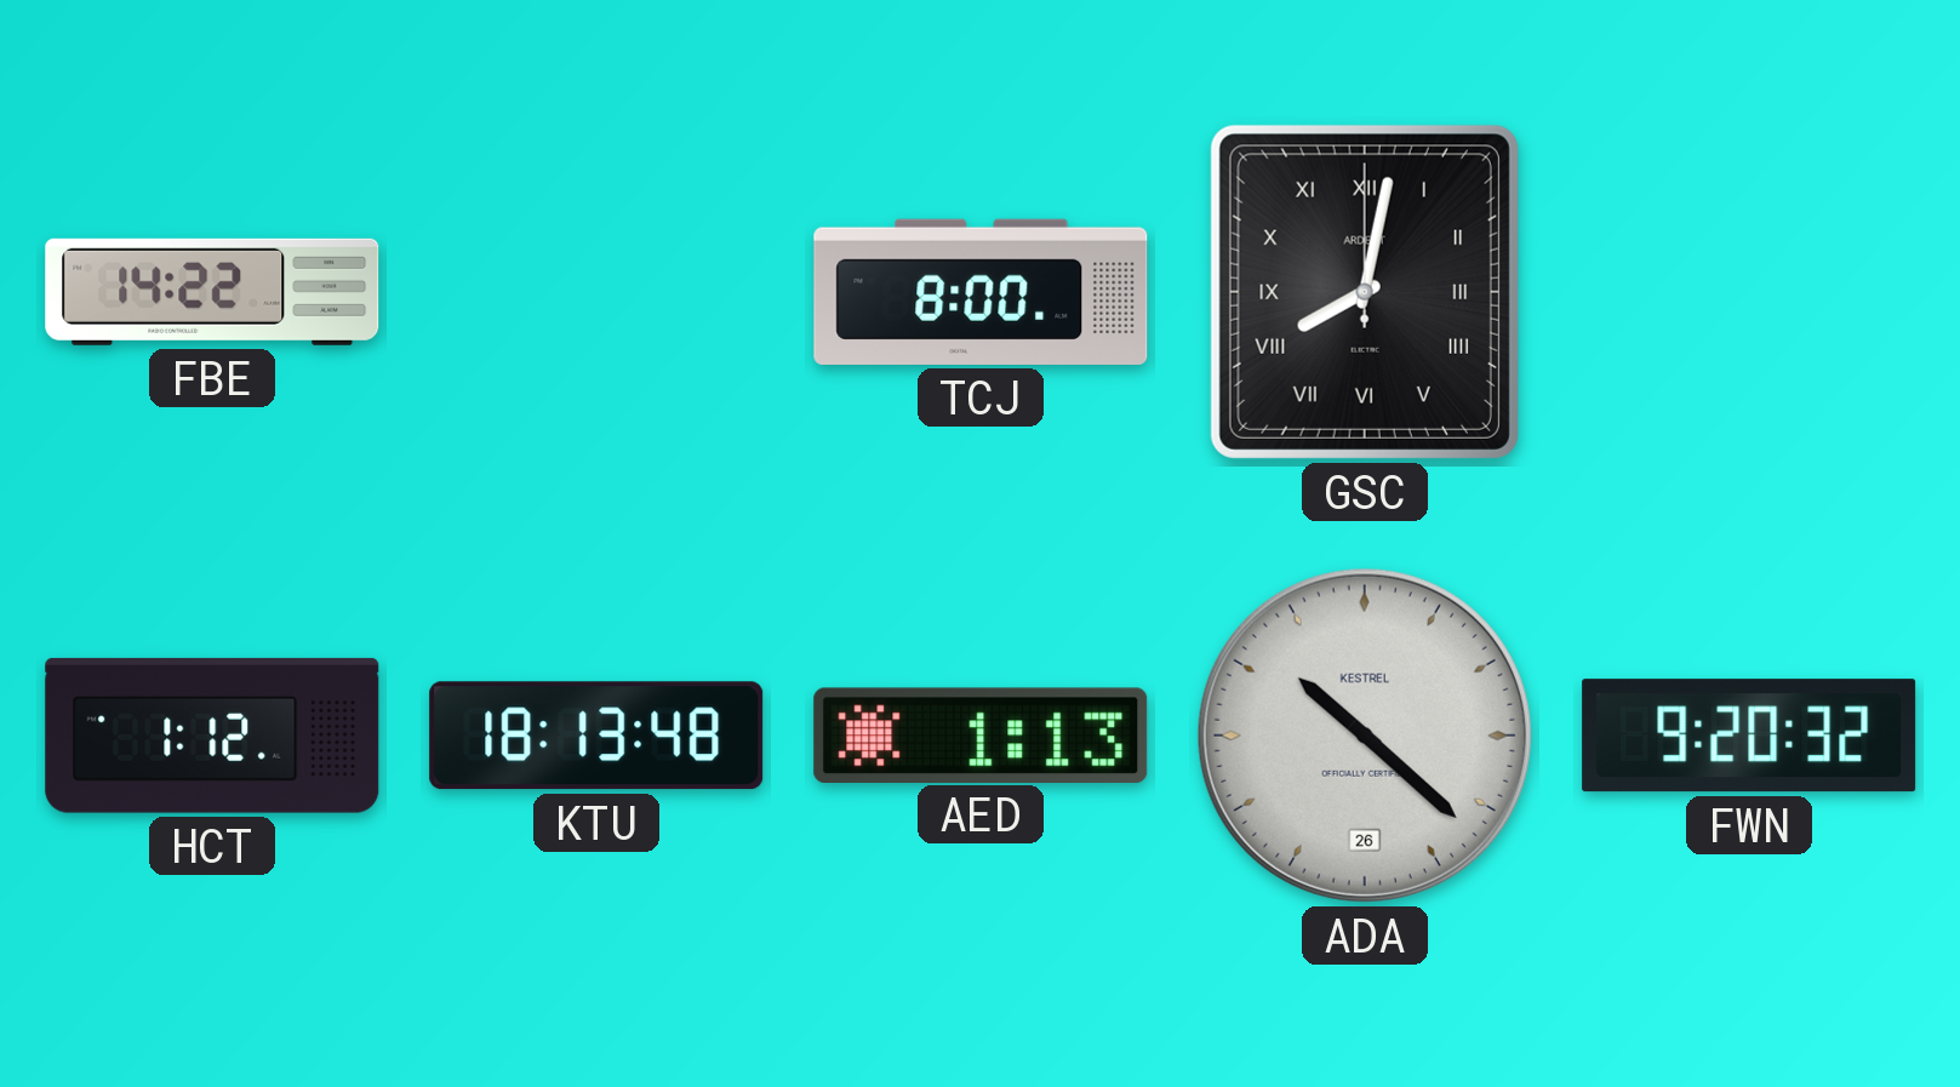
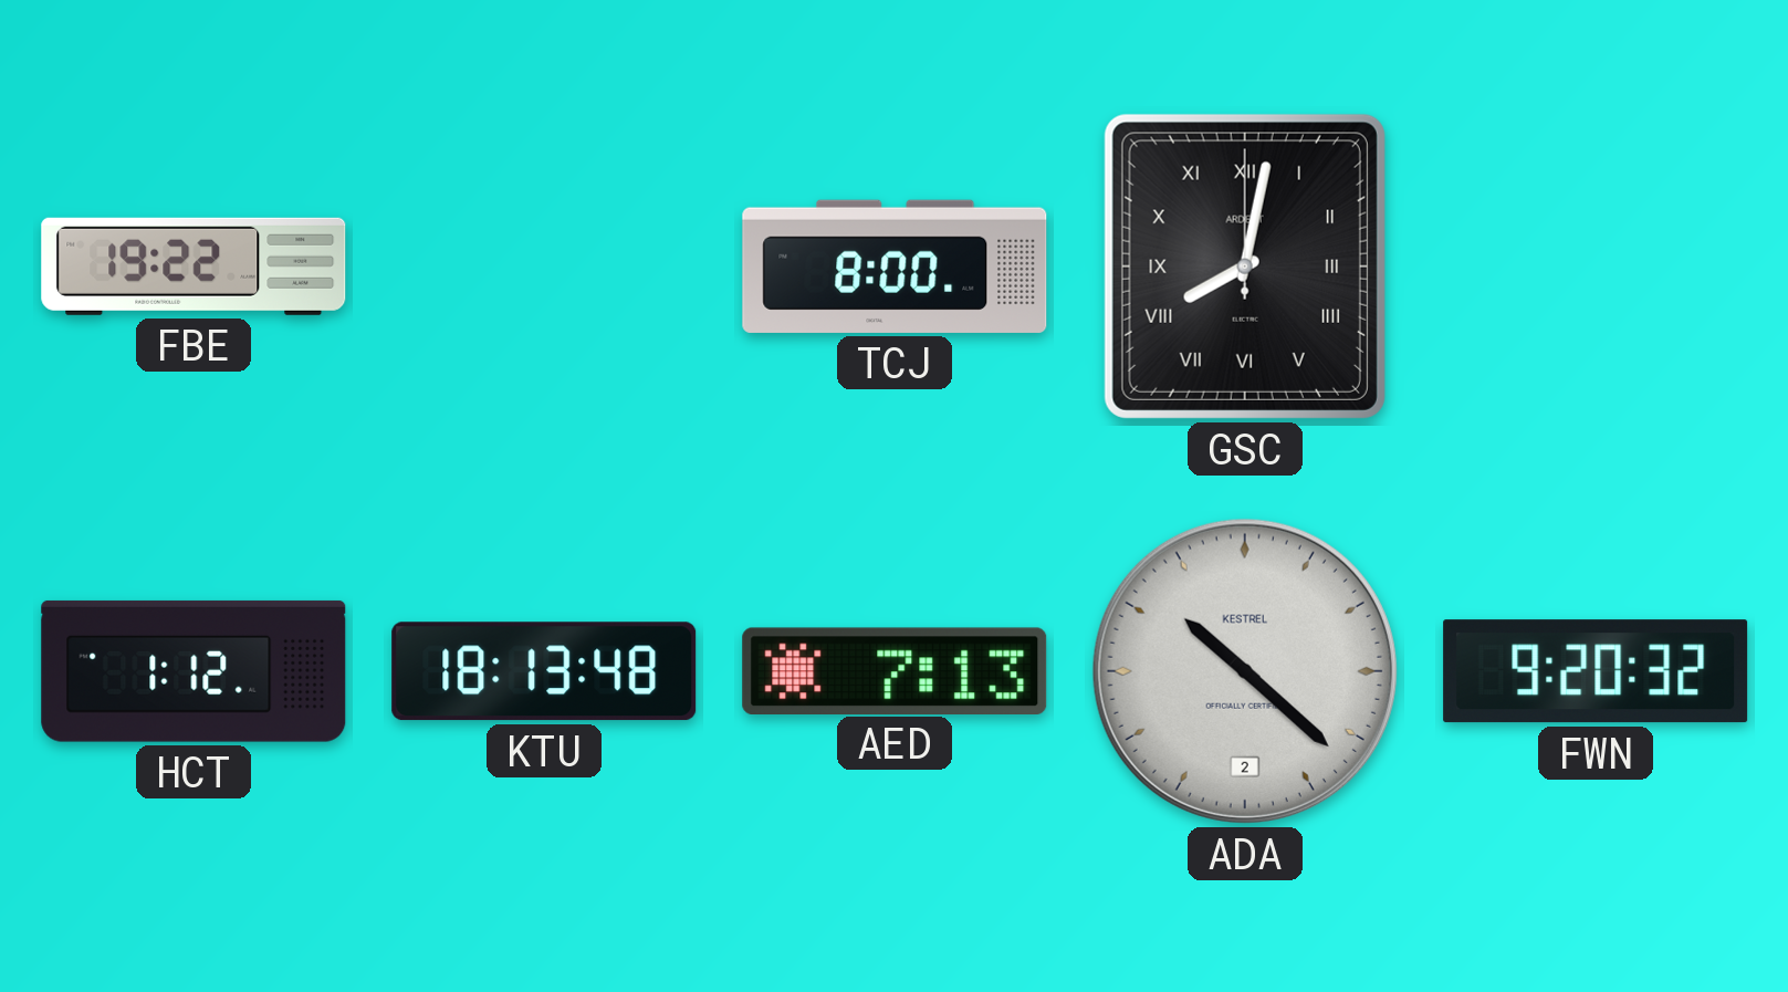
FBE: 14:22 -> 19:22 (194, 267)
AED: 1:13 -> 7:13 (895, 670)
ADA date: 26 -> 2 (1245, 671)
